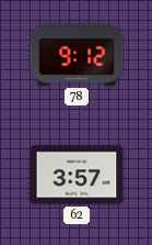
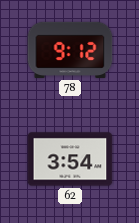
62: 3:57 -> 3:54 (70, 159)
